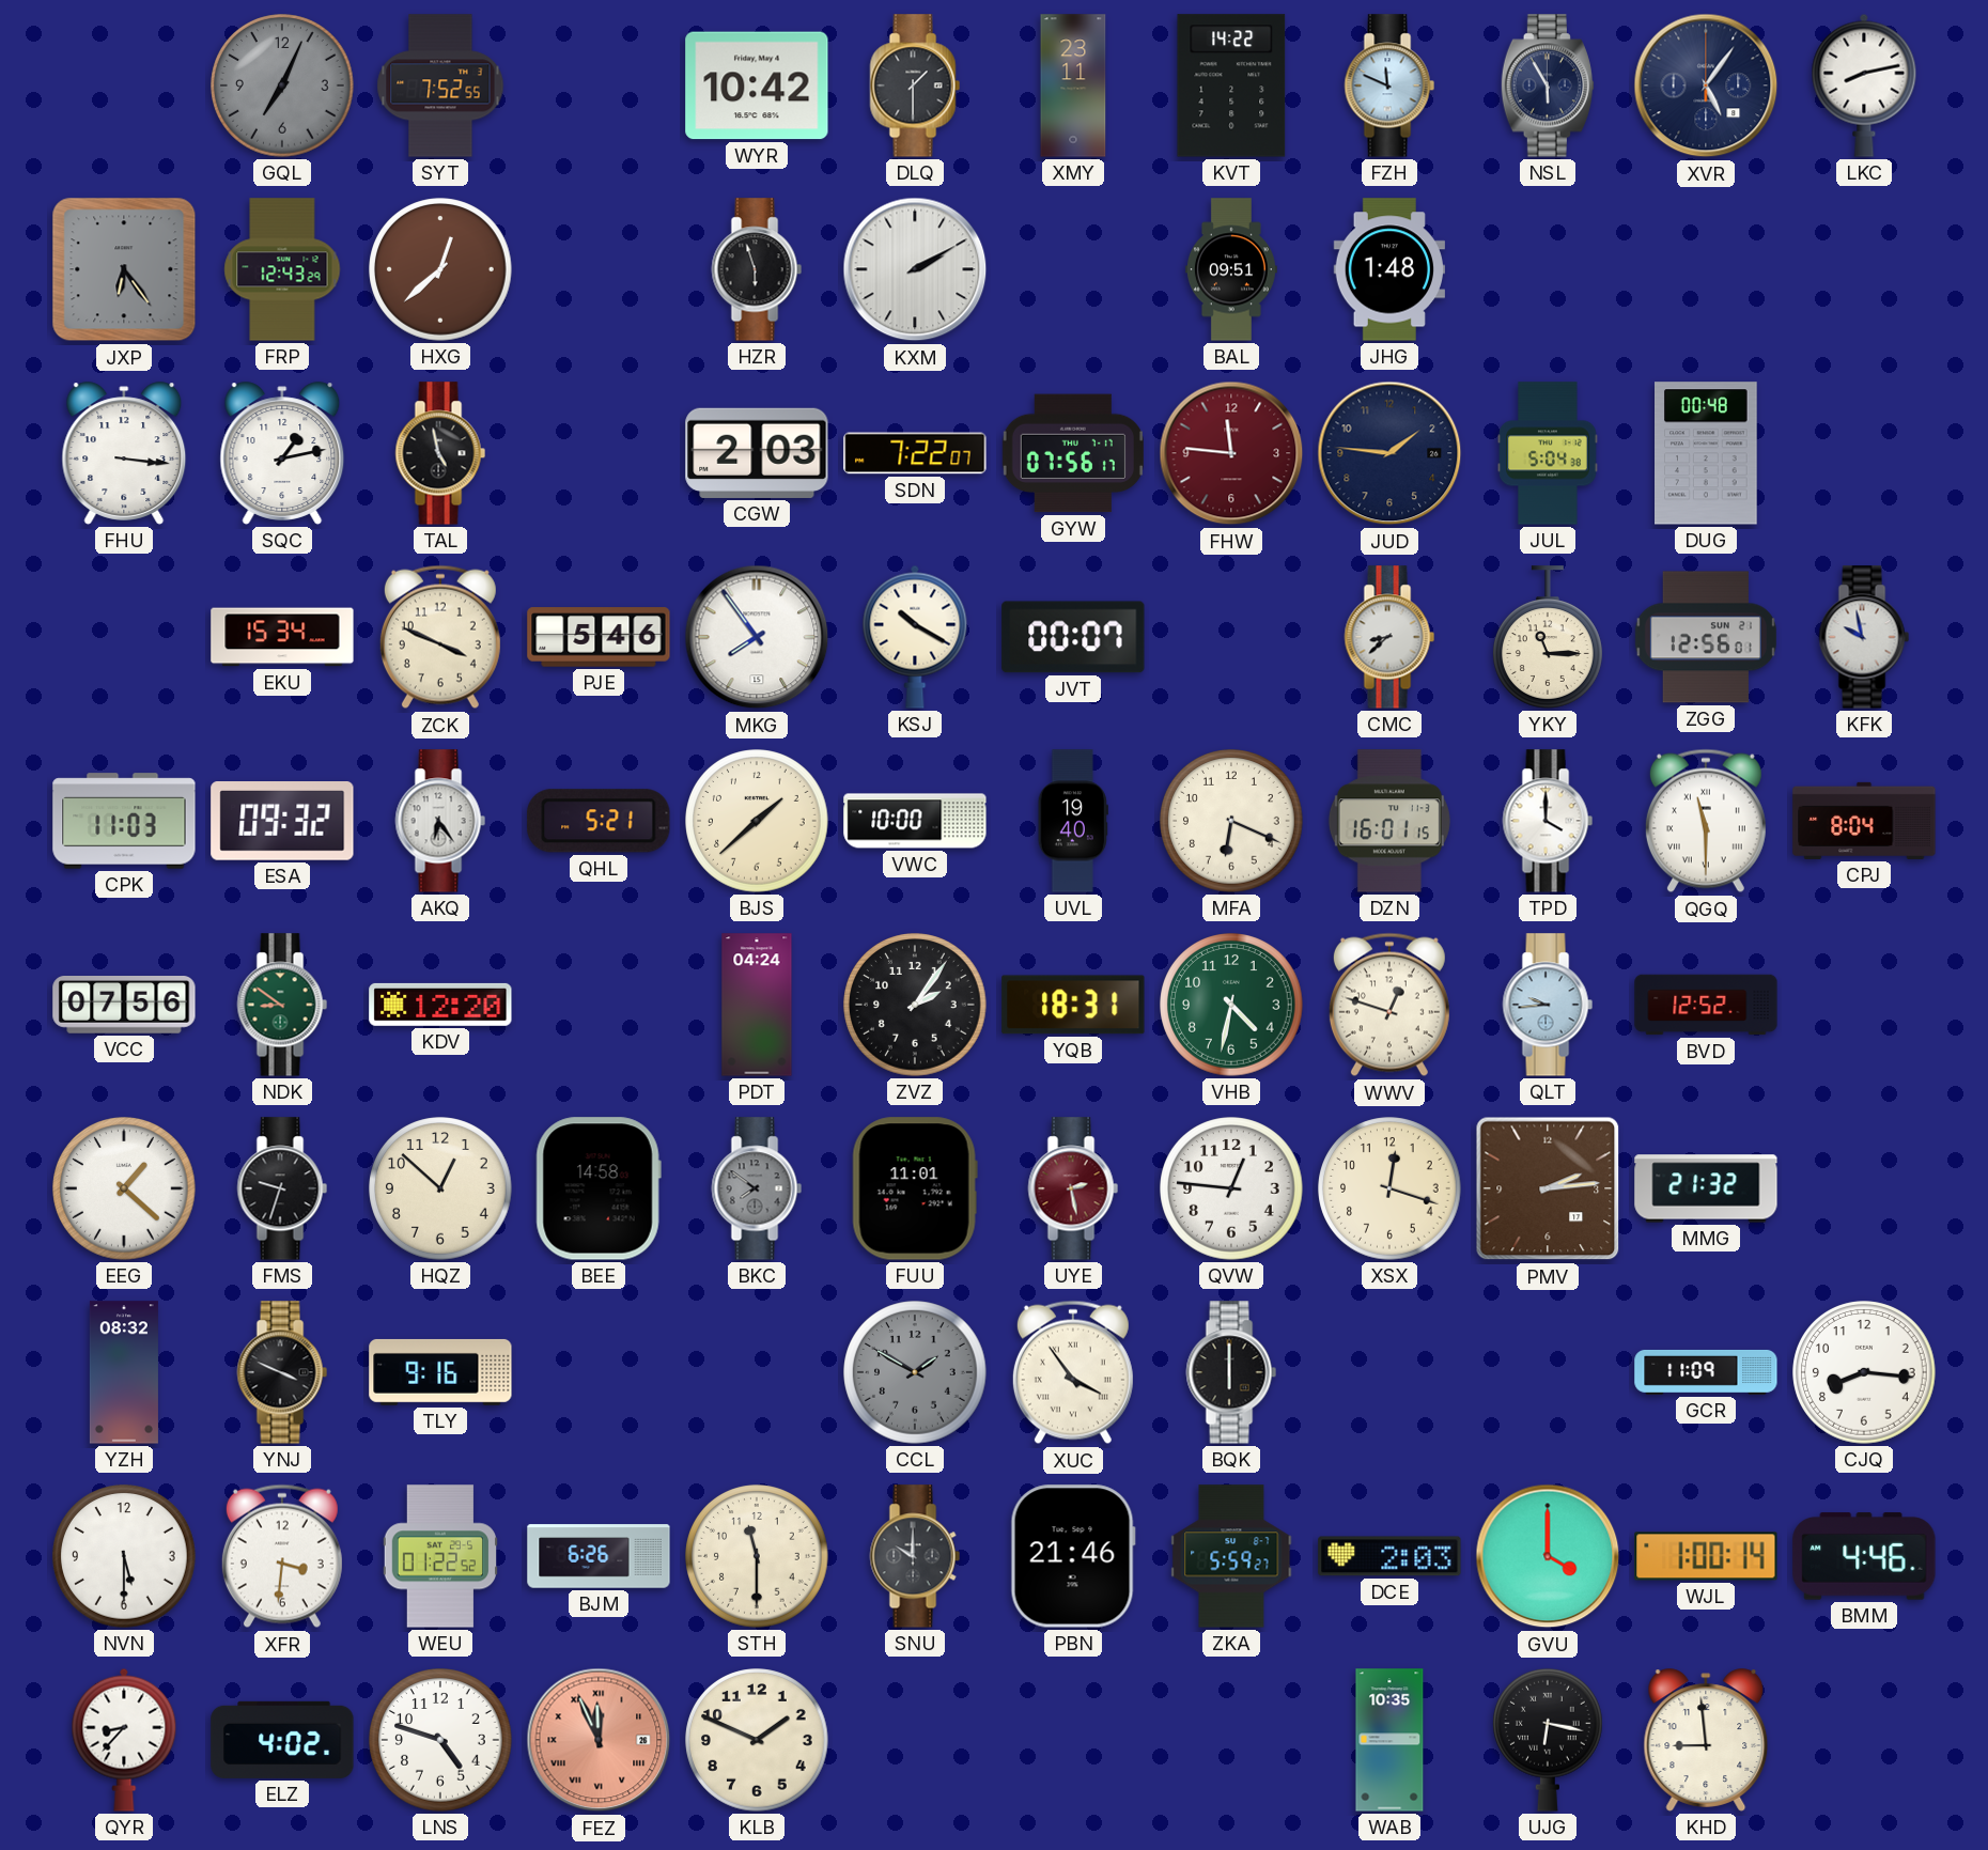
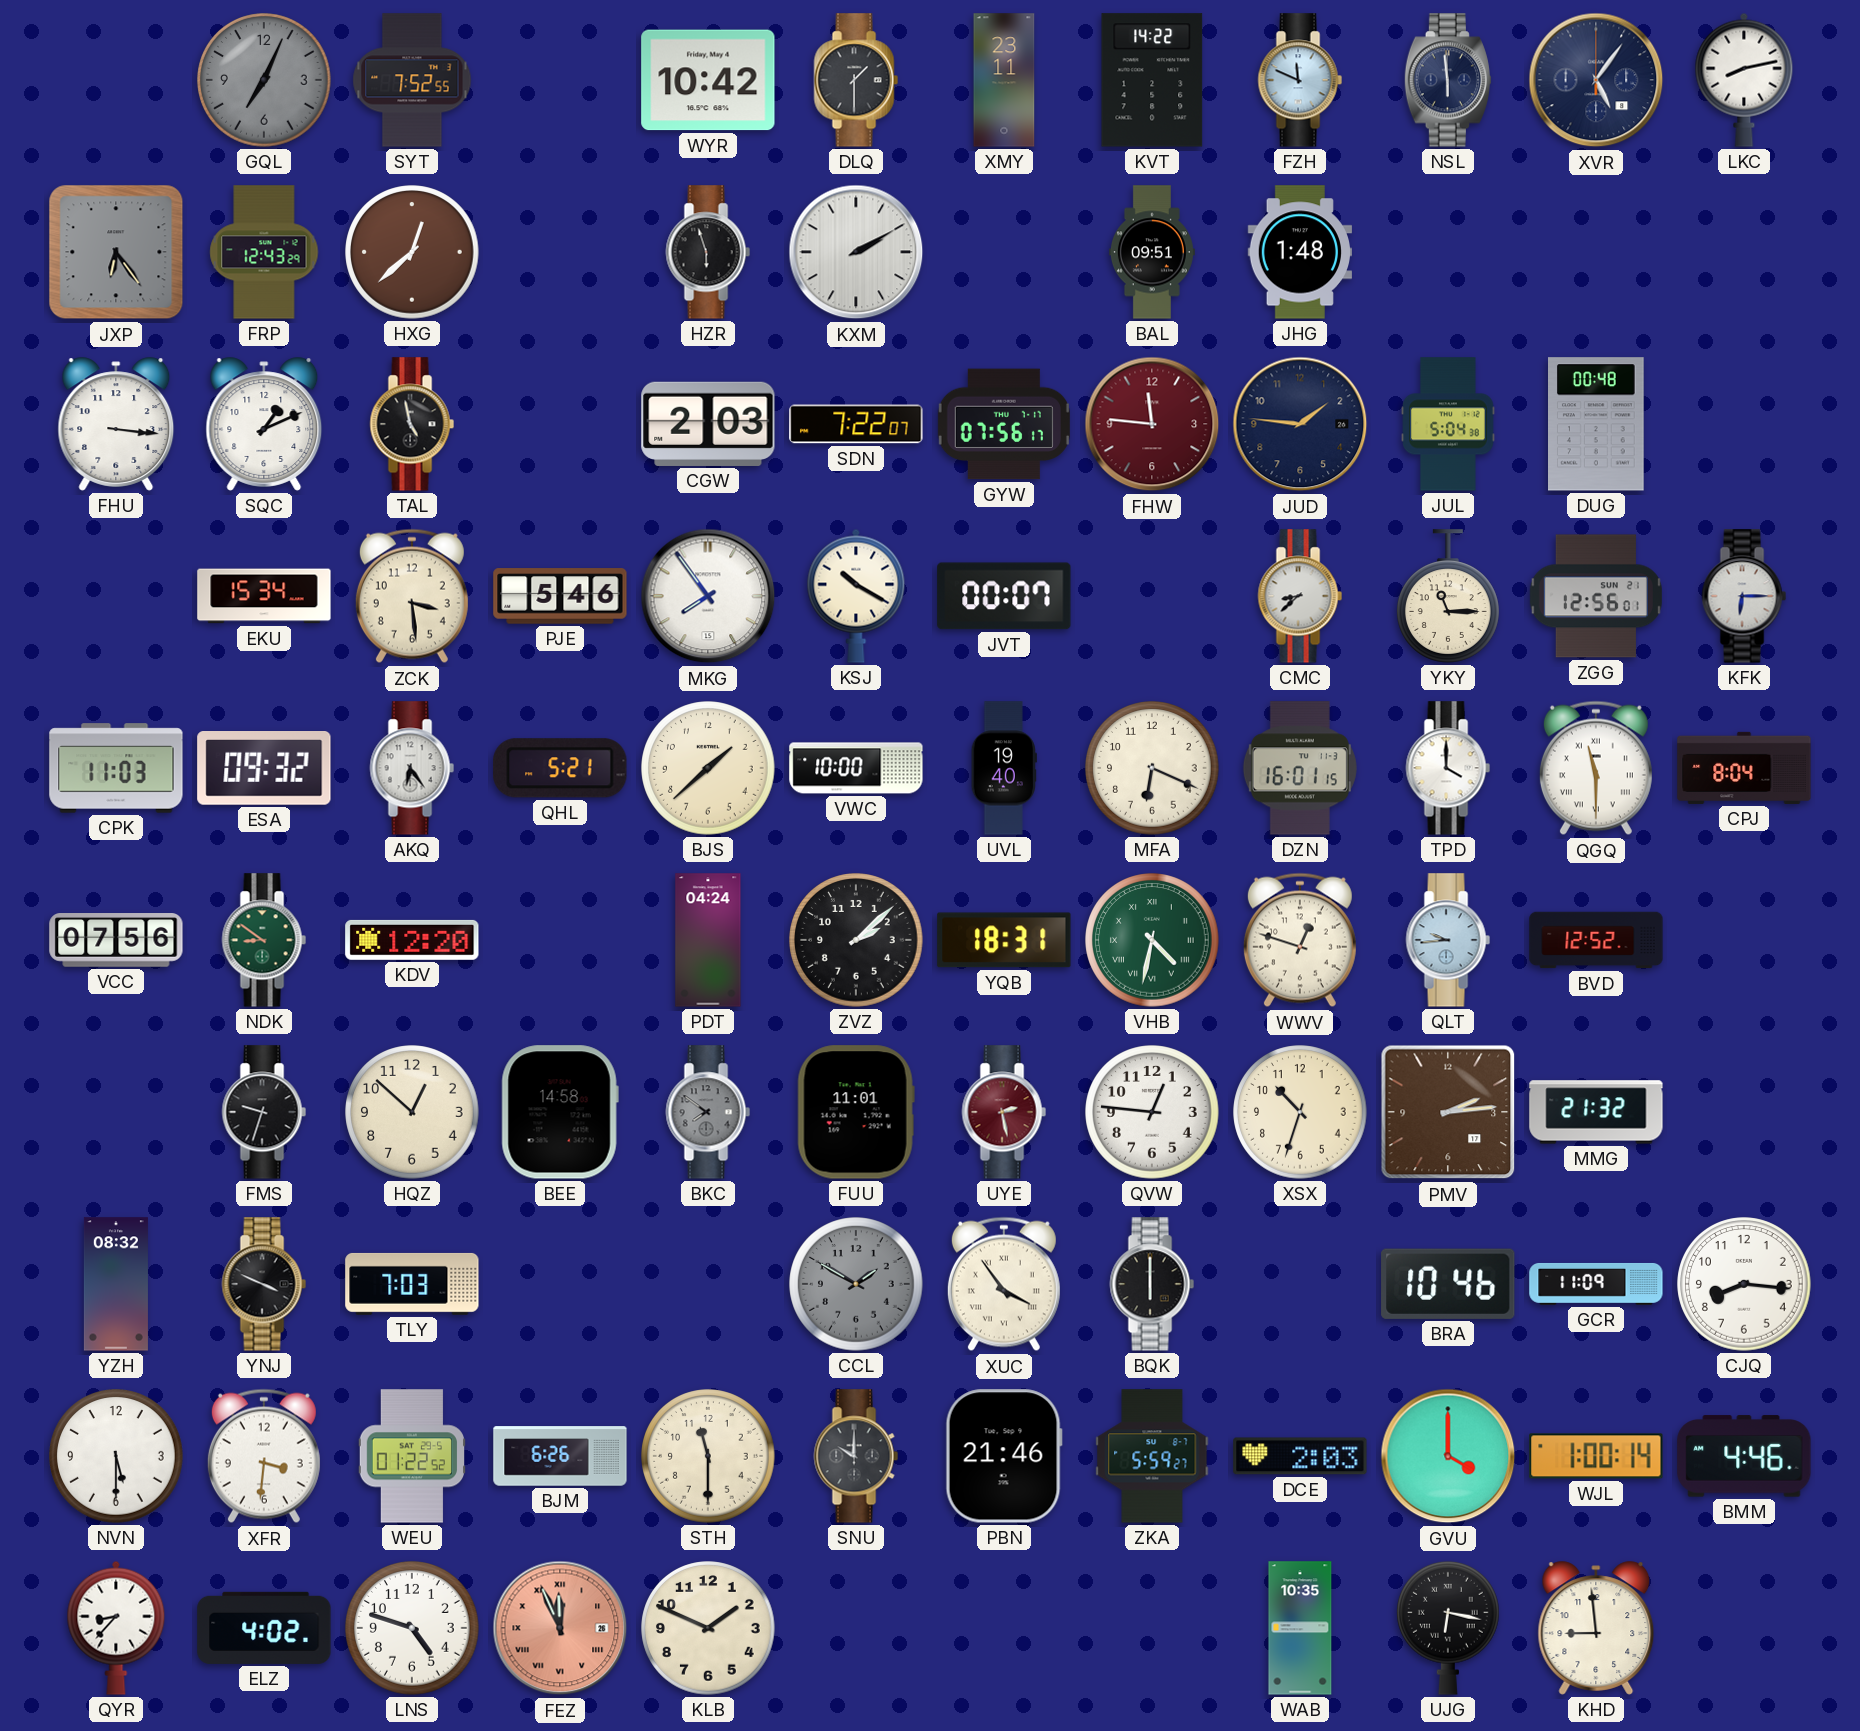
NSL: 5:55 -> 5:59 (1448, 80)
SQC: 1:13 -> 1:11 (264, 424)
ZCK: 3:49 -> 3:29 (412, 596)
KFK: 9:58 -> 6:15 (1744, 596)
ZVZ: 2:06 -> 2:08 (856, 940)
VHB numerals: Arabic -> Roman (1152, 940)
EEG: 1:22 -> none (124, 1188)
XSX: 12:18 -> 10:33 (1300, 1112)
TLY: 9:16 -> 7:03 (412, 1284)
BRA: none -> 10:46 (1448, 1284)
